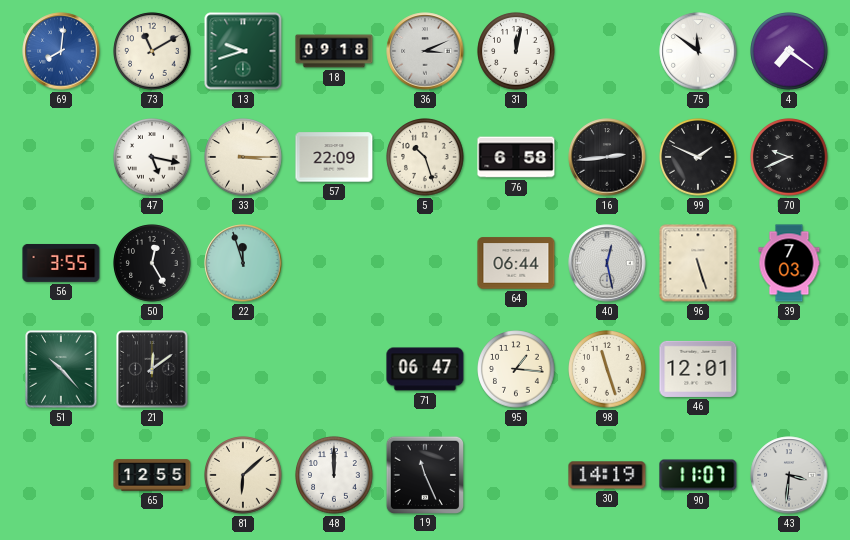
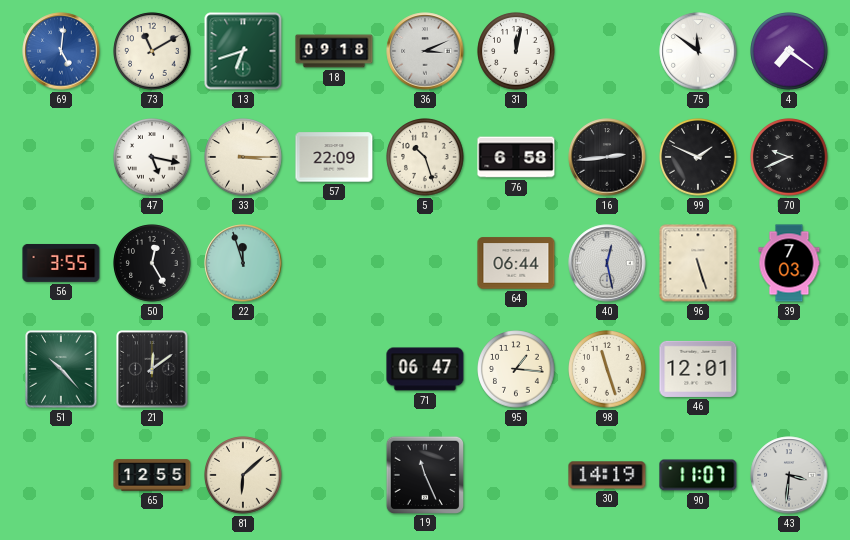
69: 8:01 -> 5:01 (61, 51)
13: 9:42 -> 6:42 (243, 51)
48: 12:00 -> none (334, 475)
